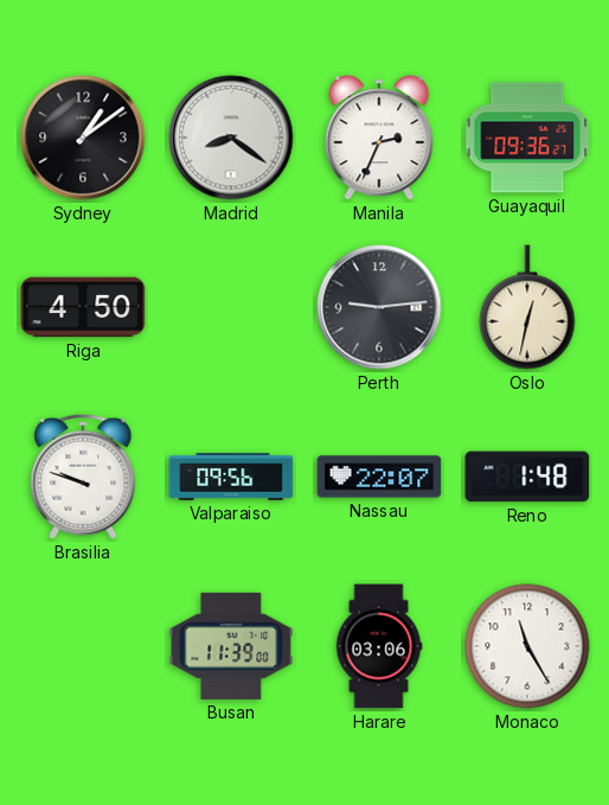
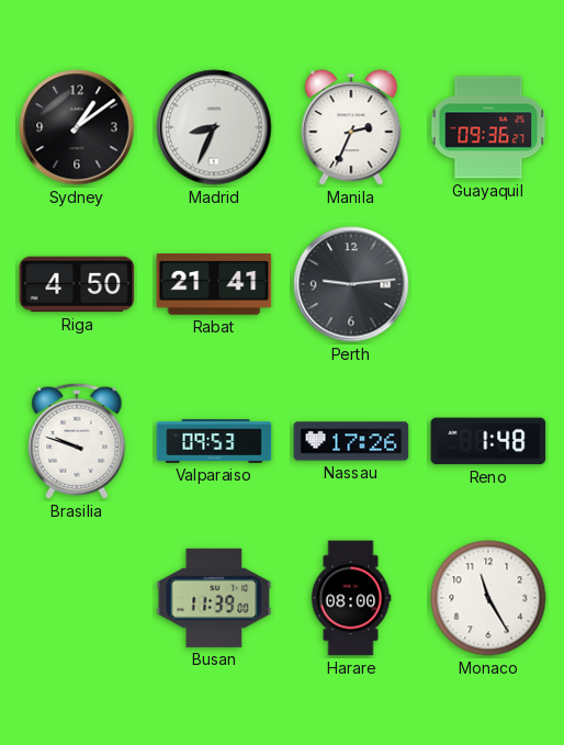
Madrid: 8:21 -> 8:34 (214, 127)
Rabat: none -> 21:41 (214, 285)
Oslo: 12:32 -> none (527, 307)
Valparaiso: 09:56 -> 09:53 (214, 442)
Nassau: 22:07 -> 17:26 (351, 441)
Harare: 03:06 -> 08:00 (351, 598)
